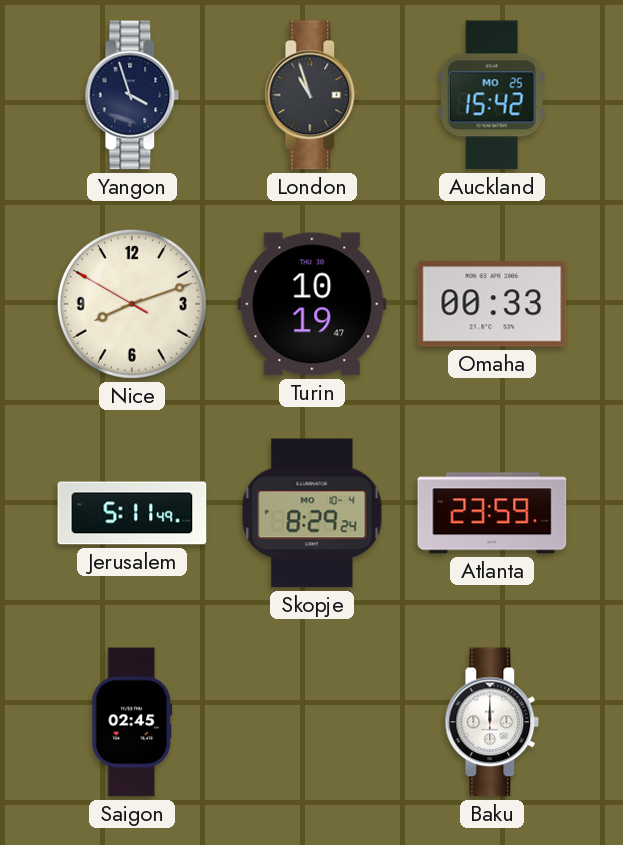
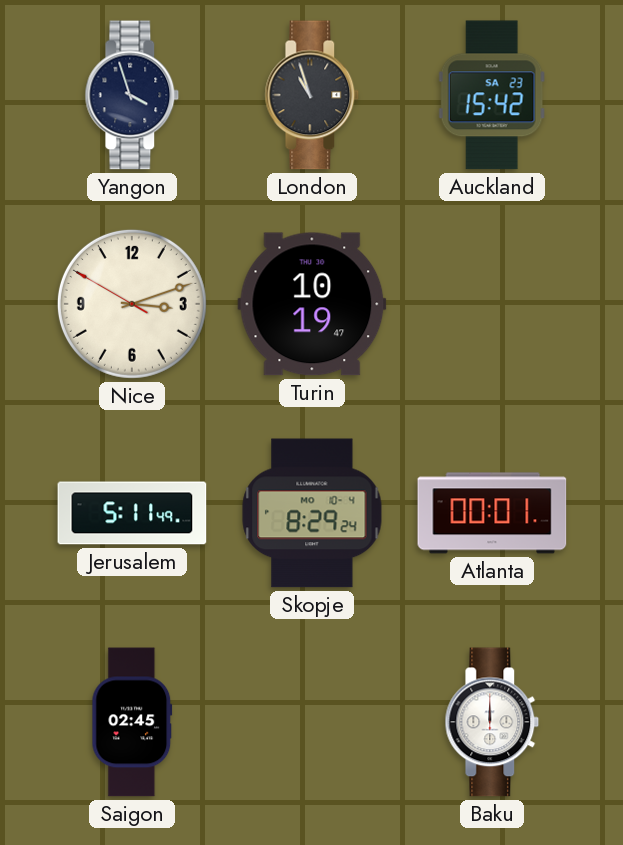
Auckland date: MO 25 -> SA 23 (492, 95)
Nice: 8:11 -> 3:11 (132, 304)
Omaha: 00:33 -> none (492, 304)
Atlanta: 23:59 -> 00:01 (492, 513)
